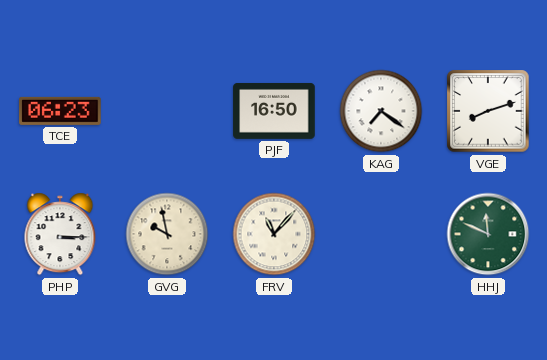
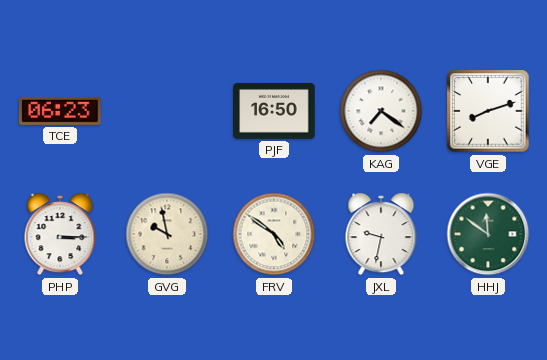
FRV: 11:07 -> 4:51 (274, 234)
JXL: none -> 9:32 (381, 234)
HHJ: 11:49 -> 11:51 (488, 234)
